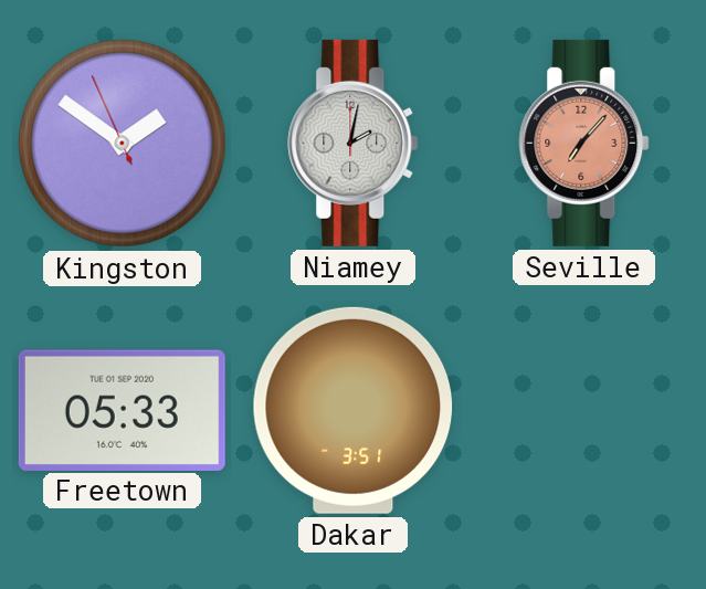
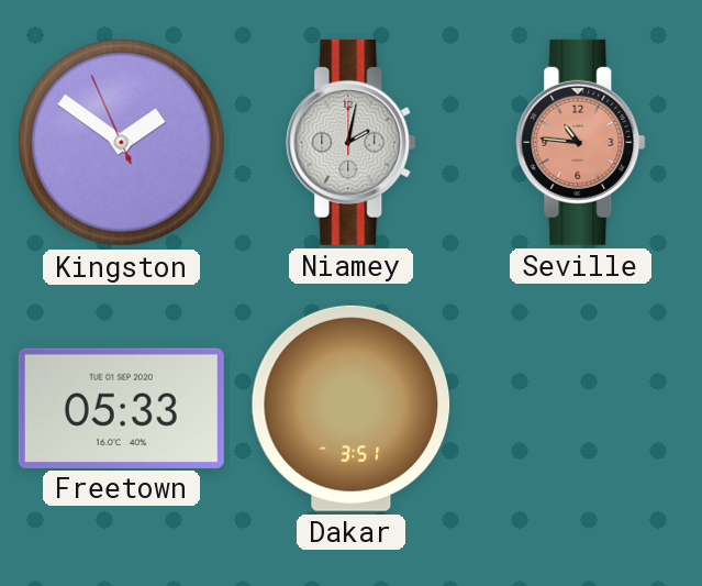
Seville: 7:07 -> 10:46 (581, 142)
